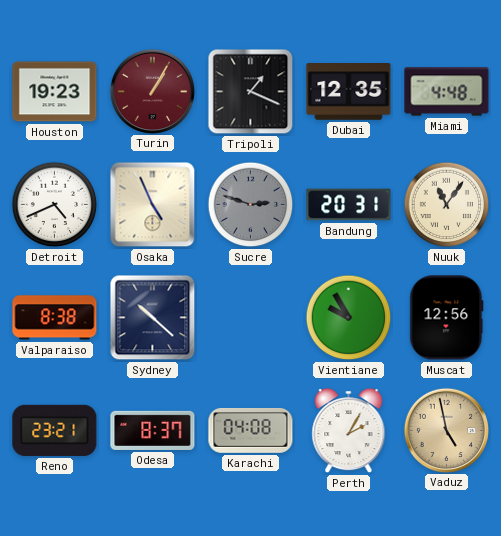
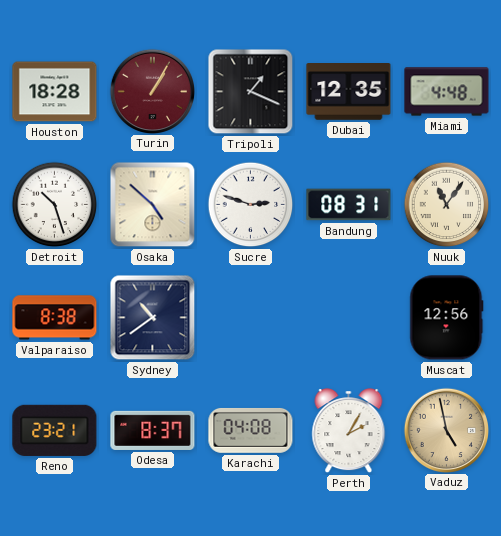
Houston: 19:23 -> 18:28 (55, 92)
Detroit: 4:41 -> 10:27 (55, 205)
Osaka: 4:56 -> 4:52 (153, 205)
Sucre dial: grey -> white (251, 205)
Bandung: 20:31 -> 08:31 (349, 205)
Sydney: 10:22 -> 10:39 (153, 318)
Vientiane: 9:55 -> none (349, 318)
